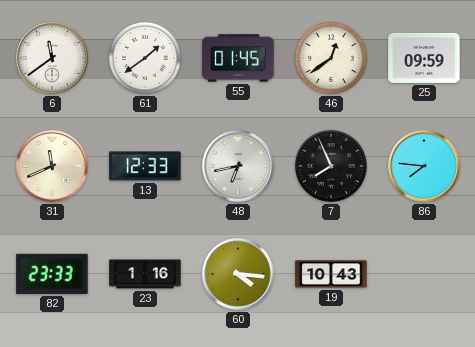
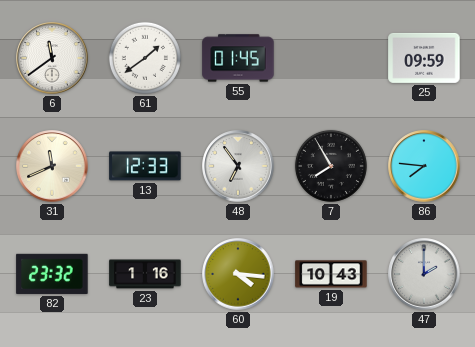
46: 12:39 -> none (331, 58)
48: 6:43 -> 6:54 (238, 166)
7: 7:56 -> 7:55 (331, 166)
82: 23:33 -> 23:32 (52, 274)
47: none -> 2:00 (424, 274)
